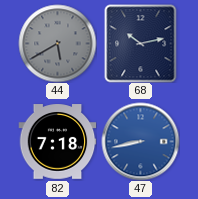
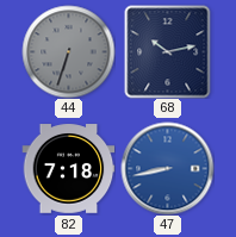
44: 5:40 -> 6:33 (68, 51)
